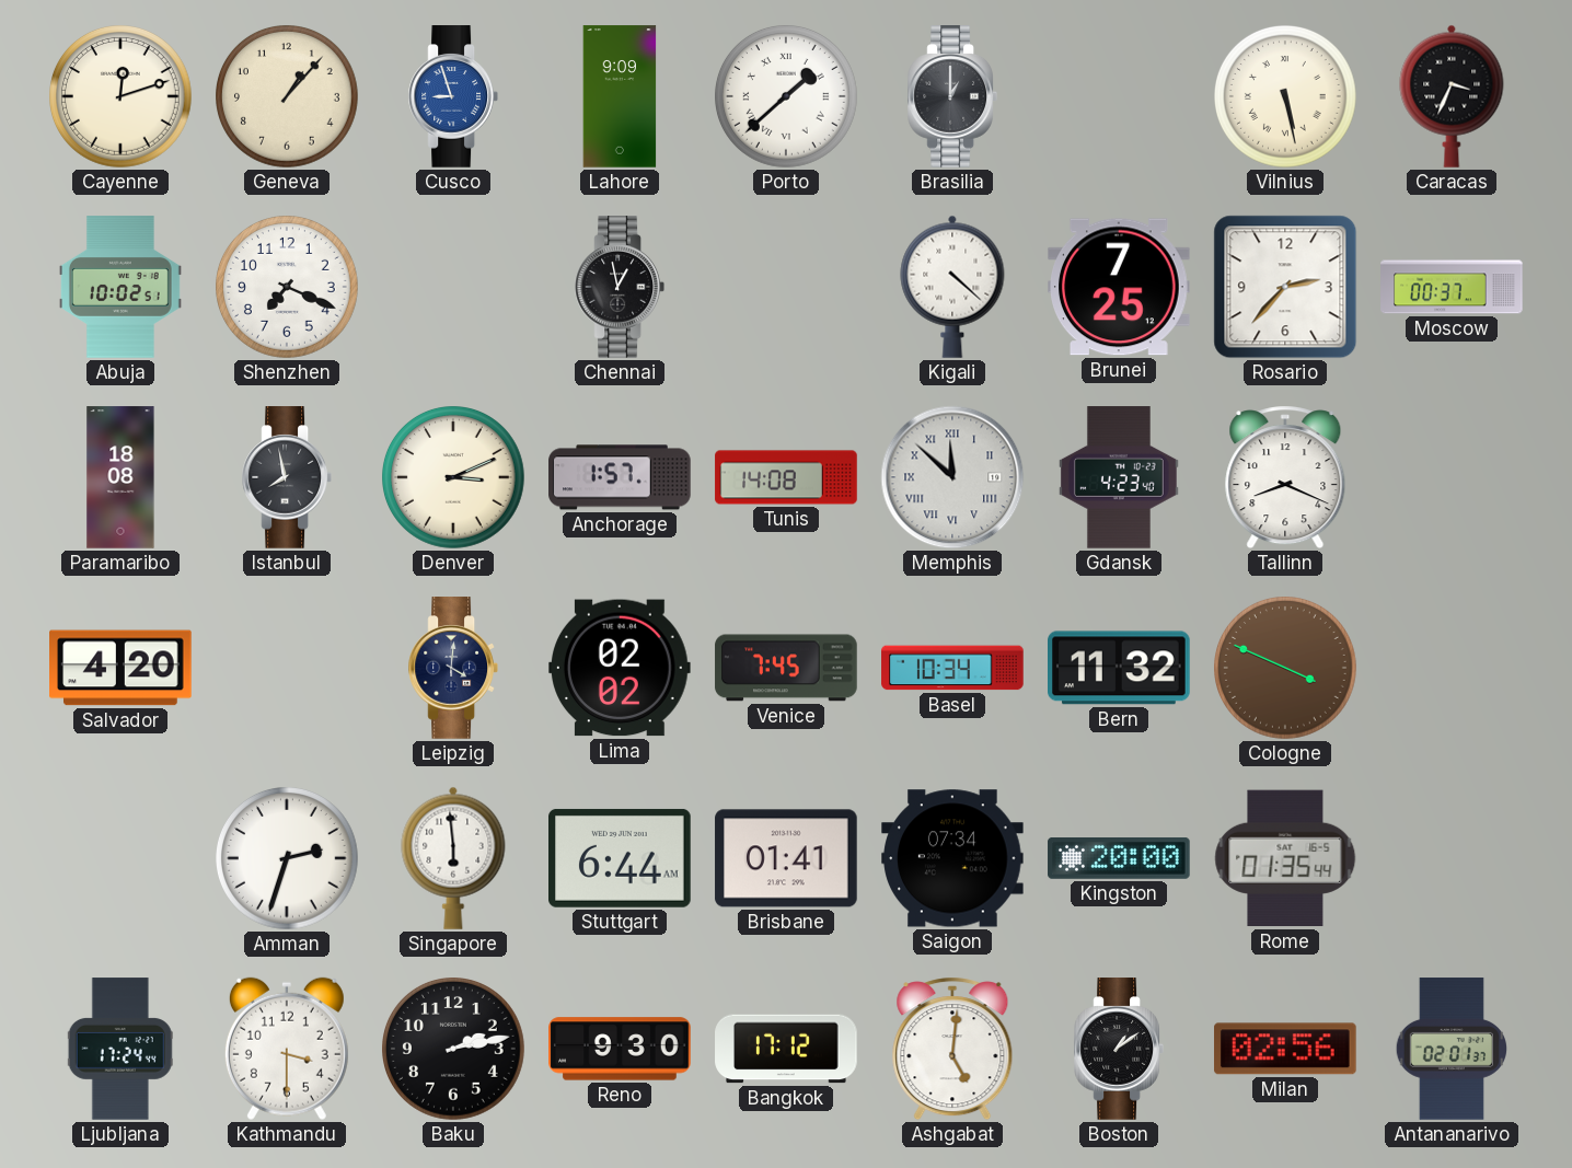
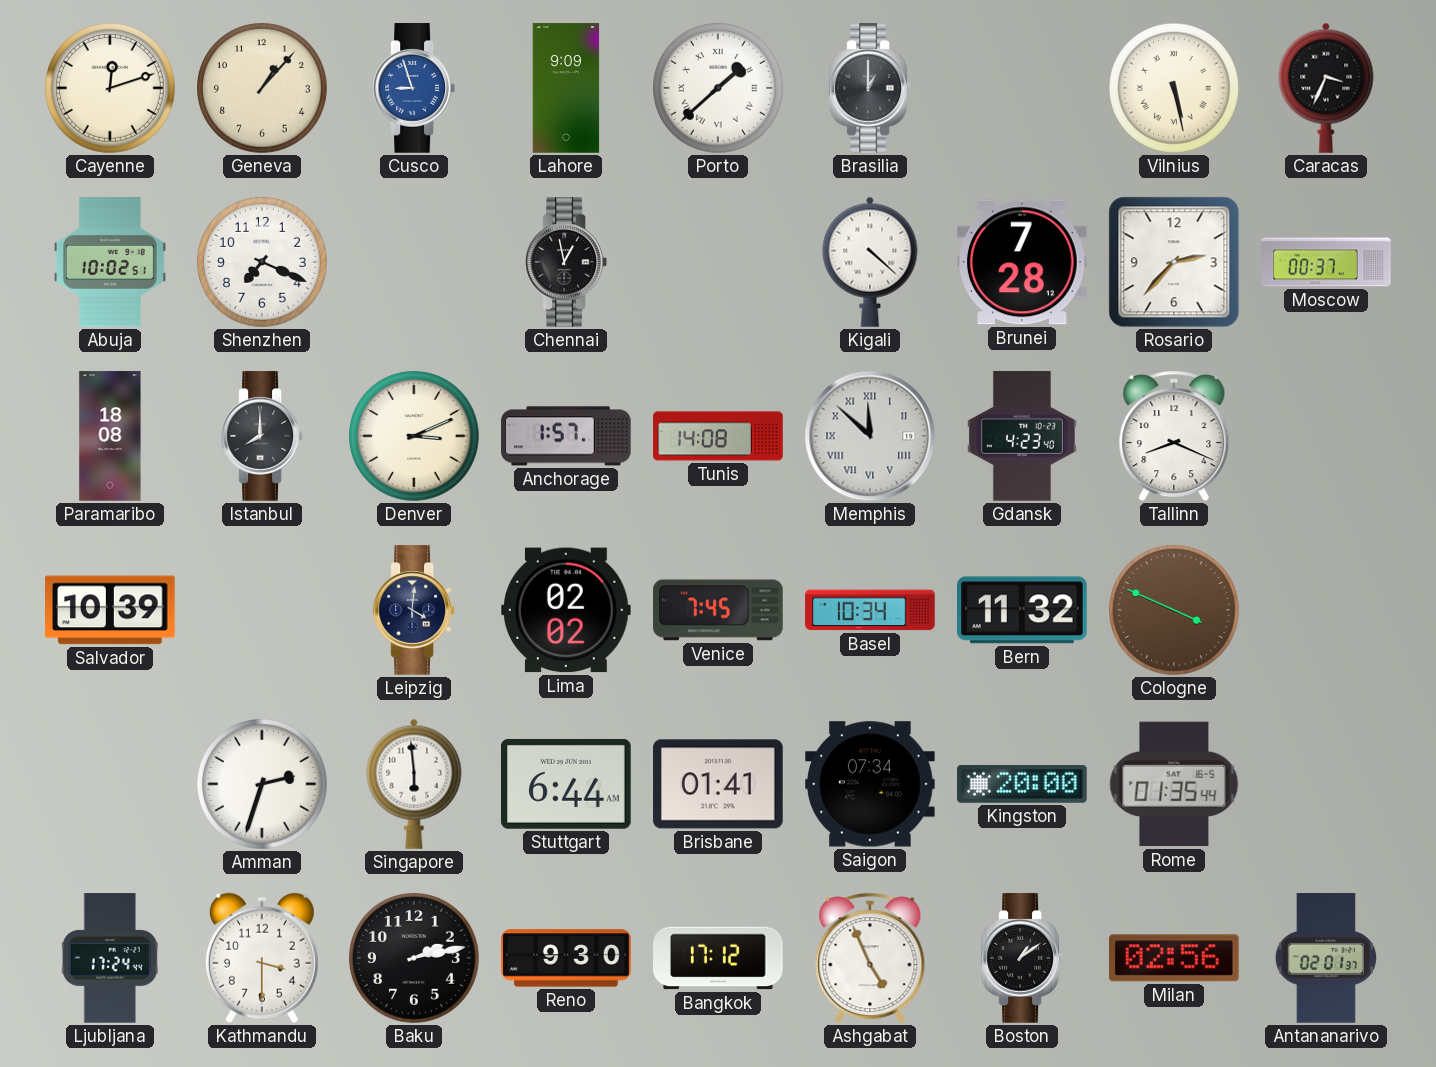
Brunei: 7:25 -> 7:28 (1023, 262)
Istanbul: 7:58 -> 8:00 (261, 436)
Salvador: 4:20 -> 10:39 (110, 610)
Ashgabat: 5:01 -> 4:56 (870, 958)
